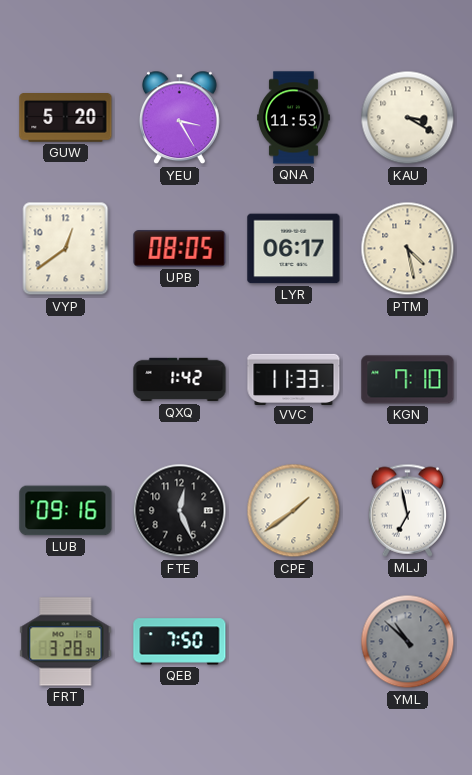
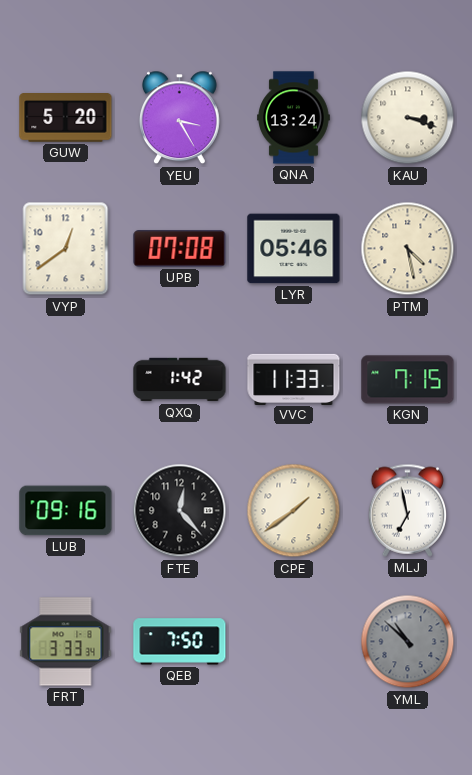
QNA: 11:53 -> 13:24 (294, 118)
KAU: 3:20 -> 3:18 (408, 118)
UPB: 08:05 -> 07:08 (180, 249)
LYR: 06:17 -> 05:46 (294, 249)
KGN: 7:10 -> 7:15 (408, 380)
FTE: 12:26 -> 12:23 (180, 511)
FRT: 3:28 -> 3:33 (66, 642)
